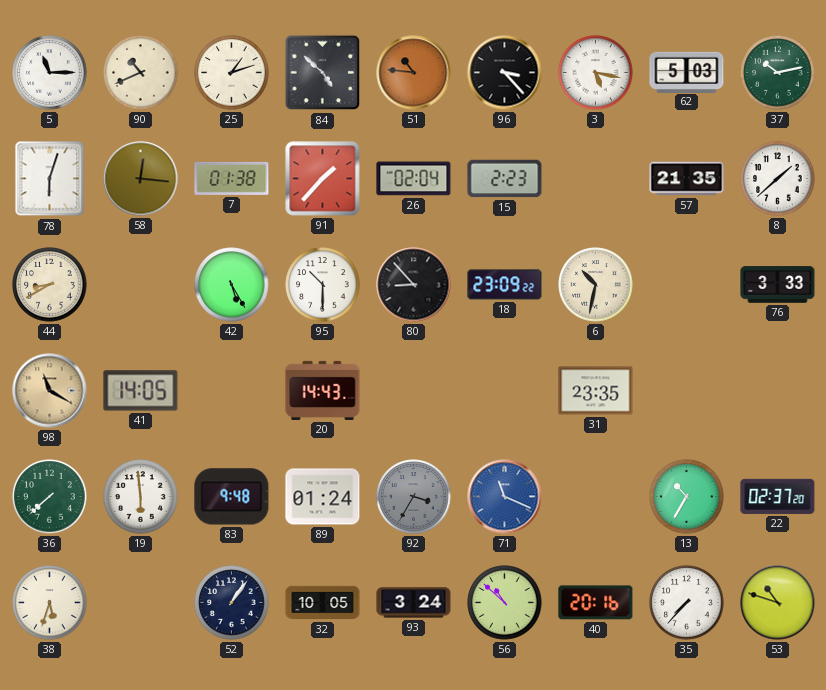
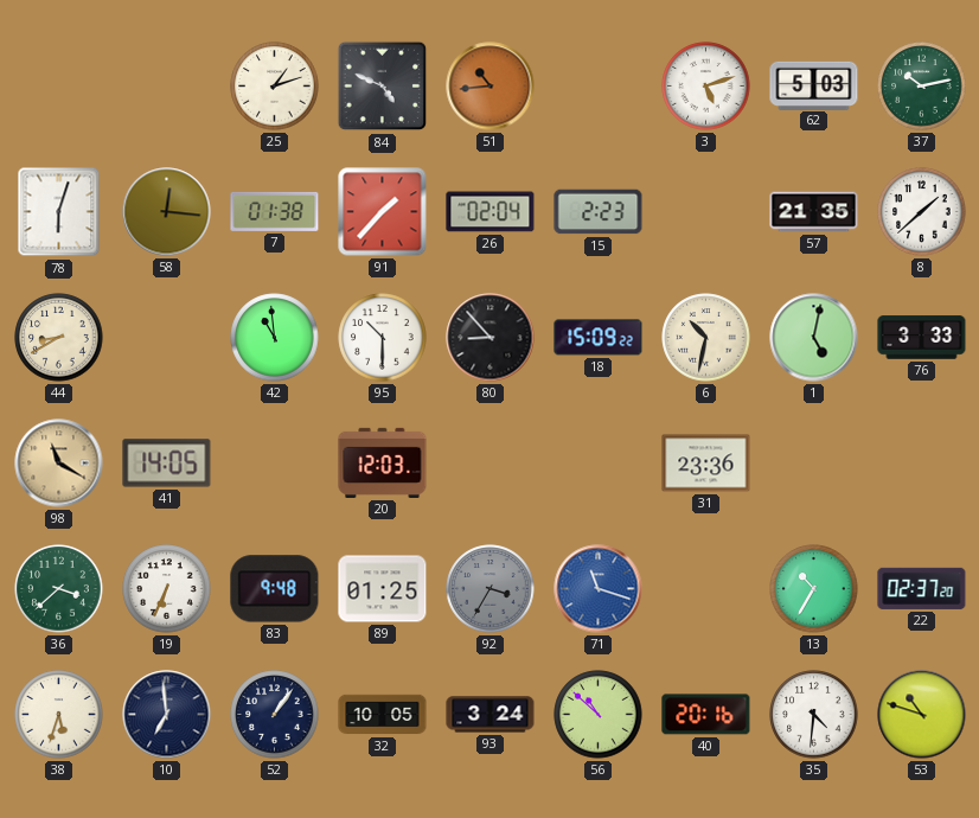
5: 11:15 -> none (50, 73)
90: 10:41 -> none (141, 73)
84: 4:52 -> 4:49 (383, 87)
51: 10:46 -> 10:44 (491, 87)
96: 3:23 -> none (505, 73)
3: 5:17 -> 5:12 (706, 87)
42: 5:25 -> 10:59 (275, 338)
18: 23:09 -> 15:09 (599, 338)
1: none -> 5:02 (814, 338)
20: 14:43 -> 12:03 (383, 462)
31: 23:35 -> 23:36 (706, 464)
36: 7:38 -> 3:38 (59, 589)
19: 5:59 -> 6:34 (167, 589)
89: 01:24 -> 01:25 (383, 589)
71: 11:19 -> 11:18 (599, 589)
10: none -> 6:59 (167, 715)
35: 7:37 -> 4:31 (814, 715)
